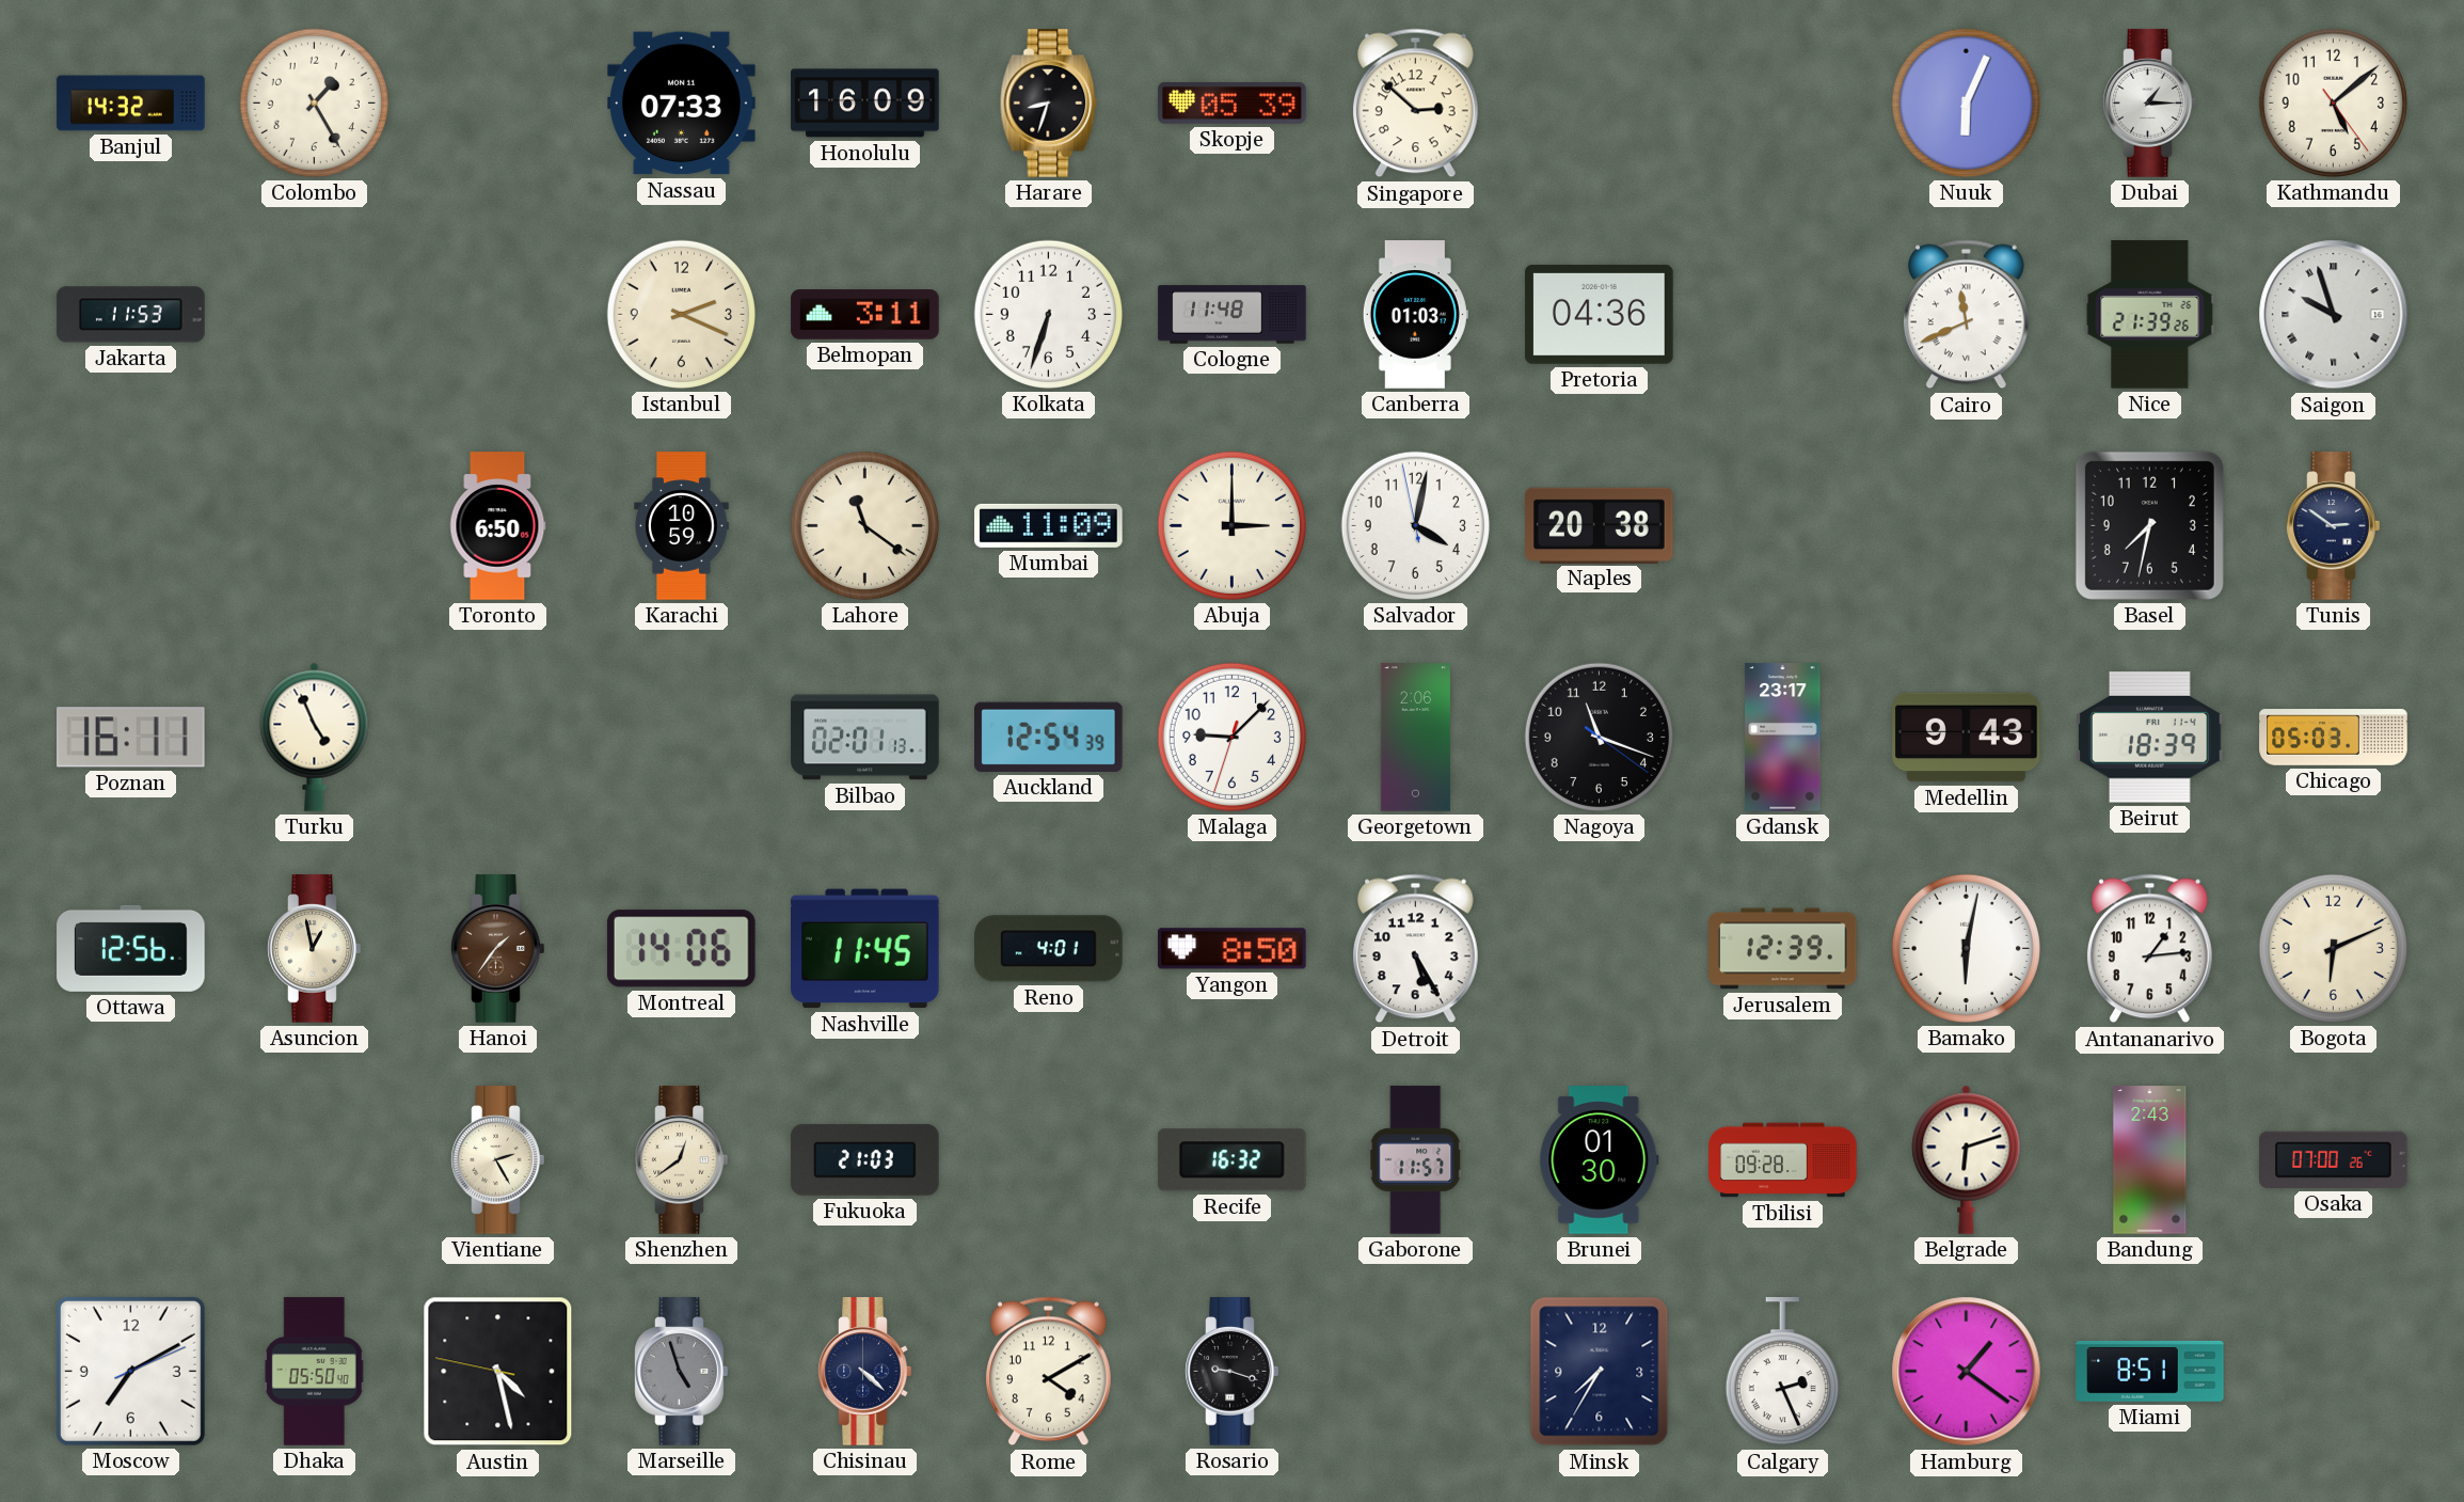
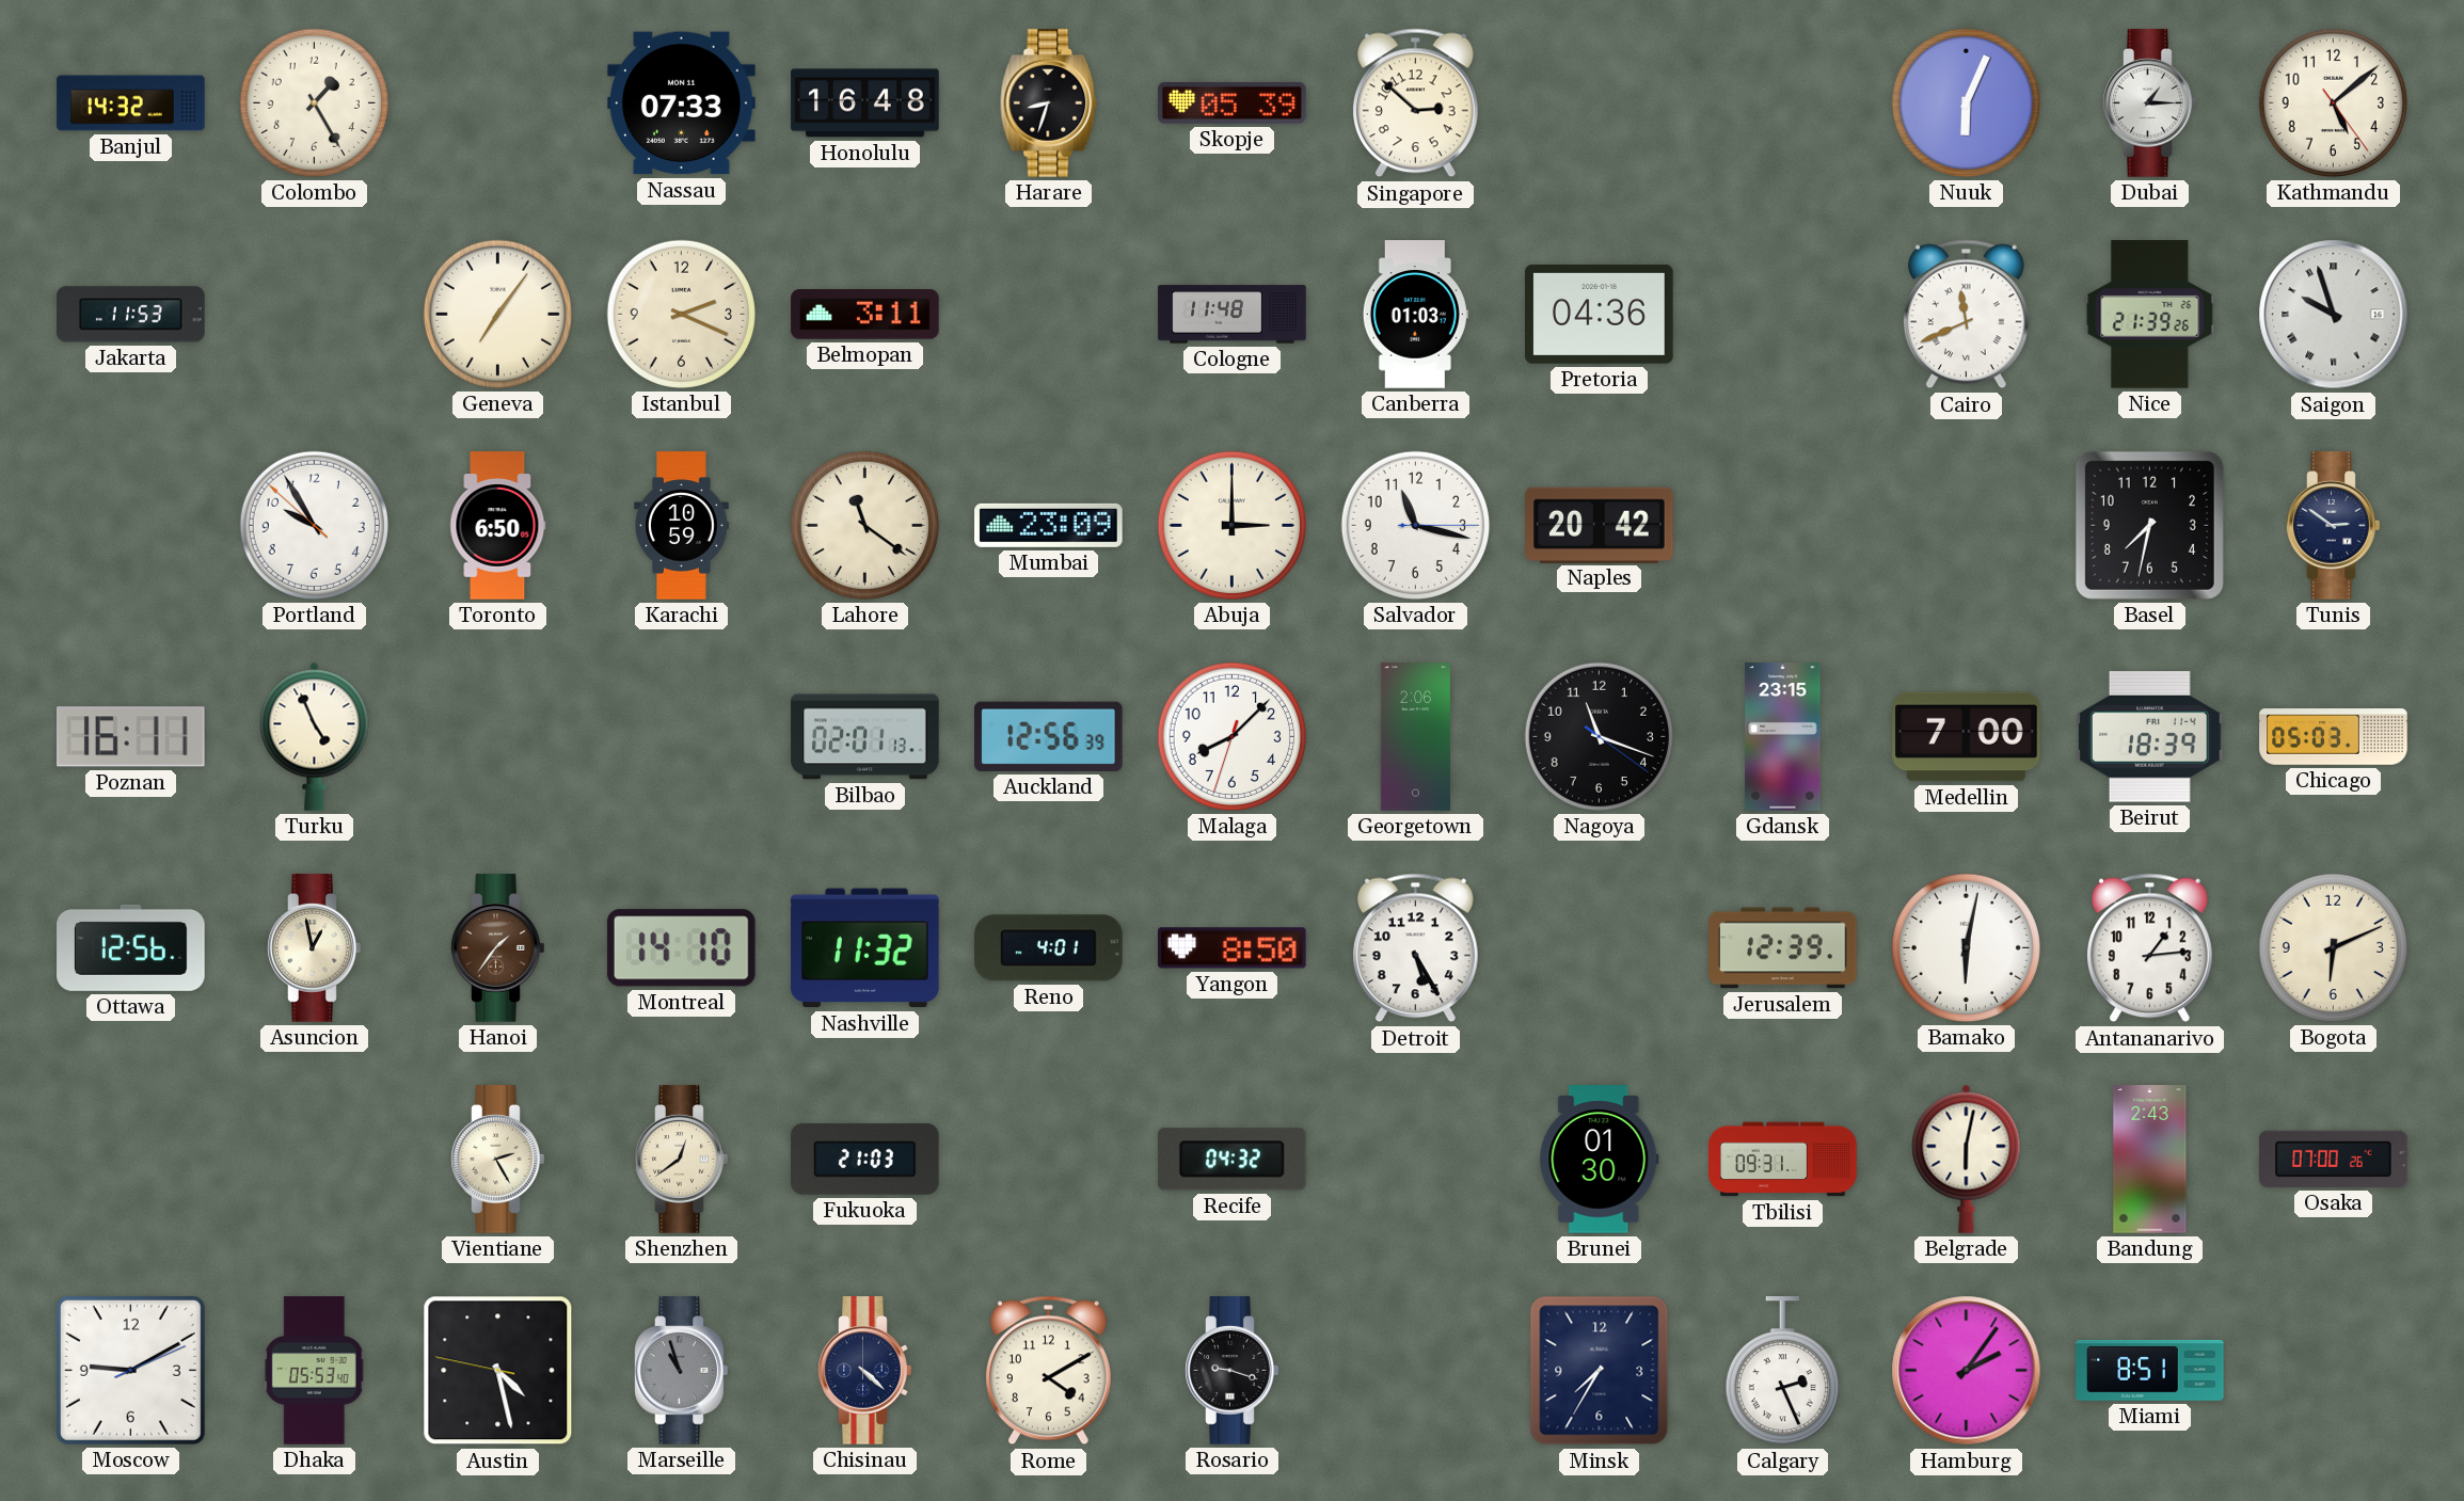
Honolulu: 16:09 -> 16:48 (865, 103)
Geneva: none -> 7:06 (497, 314)
Kolkata: 6:33 -> none (1048, 314)
Portland: none -> 9:54 (314, 525)
Mumbai: 11:09 -> 23:09 (1049, 525)
Salvador: 4:01 -> 11:17 (1415, 525)
Naples: 20:38 -> 20:42 (1600, 525)
Auckland: 12:54 -> 12:56 (1049, 736)
Malaga: 9:07 -> 8:07 (1231, 736)
Gdansk: 23:17 -> 23:15 (1783, 737)
Medellin: 9:43 -> 7:00 (1967, 737)
Montreal: 14:06 -> 14:10 (681, 948)
Nashville: 11:45 -> 11:32 (865, 948)
Recife: 16:32 -> 04:32 (1231, 1160)
Gaborone: 11:57 -> none (1416, 1160)
Tbilisi: 09:28 -> 09:31 (1783, 1160)
Belgrade: 6:12 -> 6:02 (1967, 1159)
Moscow: 7:10 -> 9:10 (130, 1370)
Dhaka: 05:50 -> 05:53 (314, 1371)
Marseille: 4:57 -> 10:57 (682, 1371)
Hamburg: 1:21 -> 2:06 (1967, 1371)
